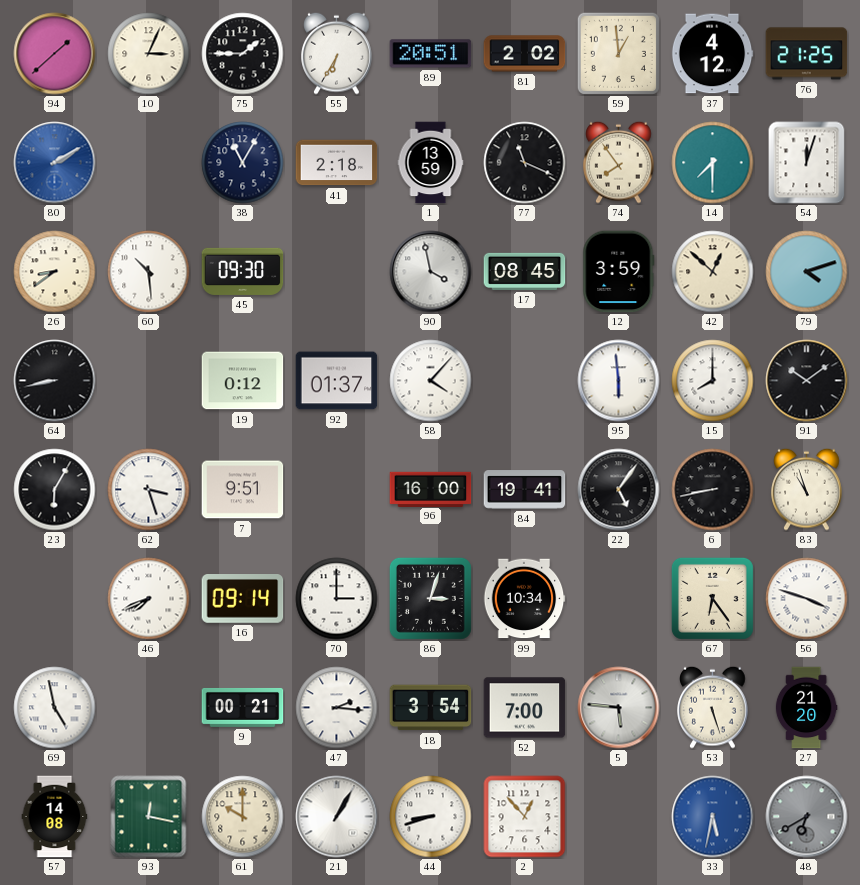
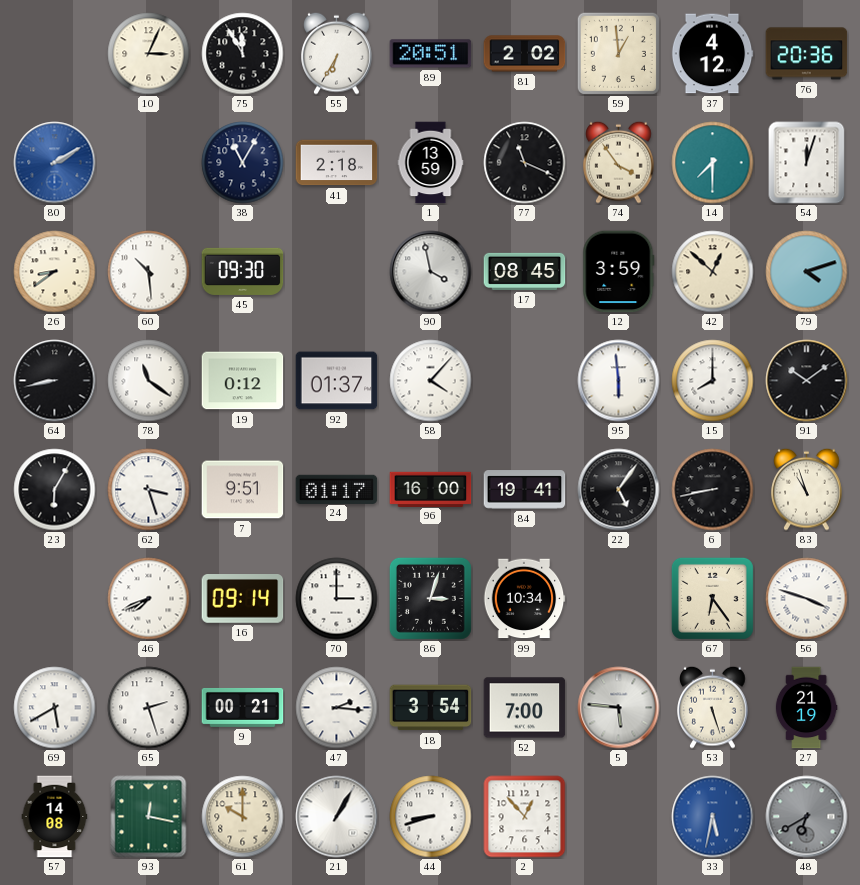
94: 1:38 -> none (55, 54)
75: 1:45 -> 11:55 (243, 54)
76: 21:25 -> 20:36 (807, 54)
74: 7:54 -> 3:54 (619, 162)
78: none -> 11:21 (149, 381)
24: none -> 01:17 (337, 489)
69: 4:58 -> 5:40 (55, 708)
65: none -> 2:27 (149, 708)
27: 21:20 -> 21:19 (806, 708)
